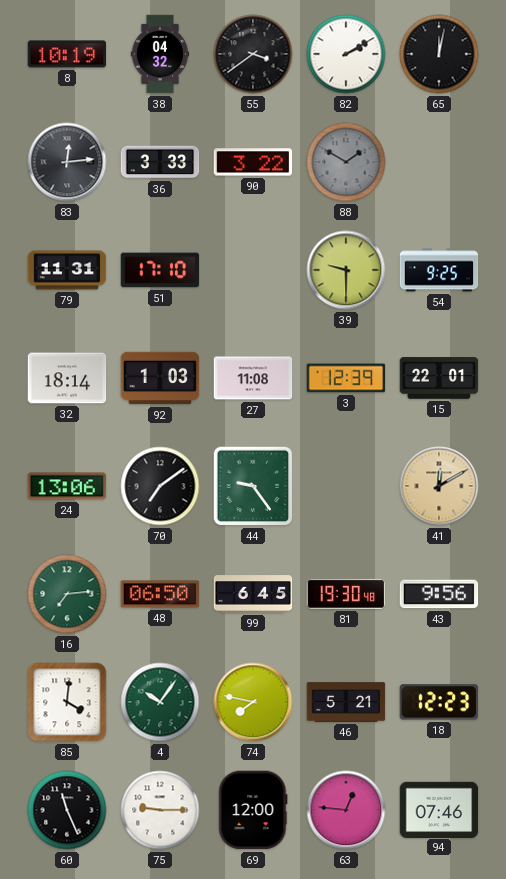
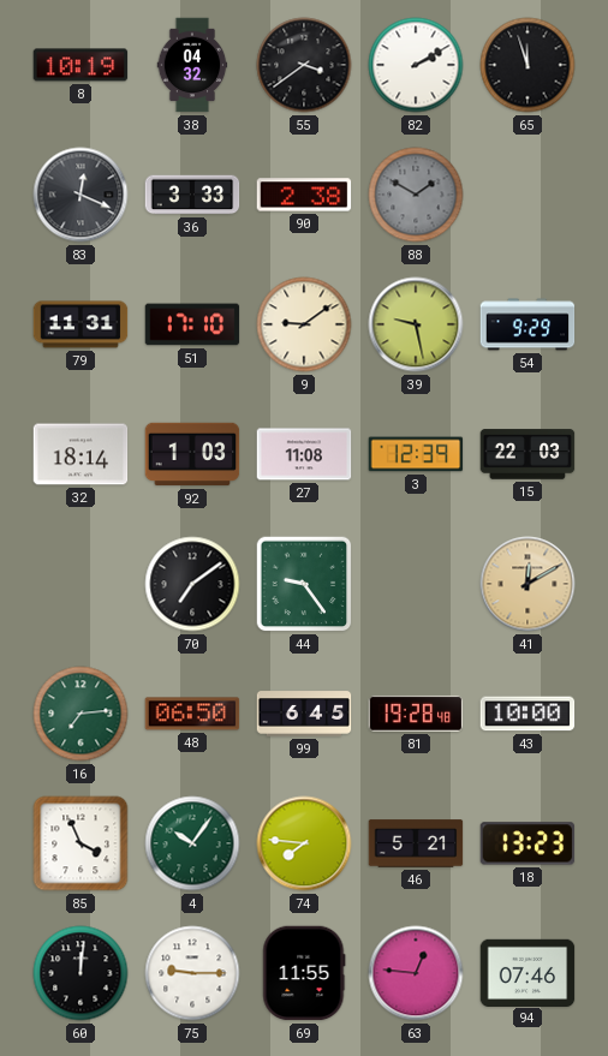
65: 12:02 -> 11:57 (527, 65)
83: 12:14 -> 12:19 (81, 195)
90: 3:22 -> 2:38 (304, 195)
9: none -> 9:09 (304, 324)
39: 9:30 -> 9:28 (416, 324)
54: 9:25 -> 9:29 (527, 324)
15: 22:01 -> 22:03 (527, 454)
24: 13:06 -> none (67, 486)
81: 19:30 -> 19:28 (416, 714)
43: 9:56 -> 10:00 (527, 714)
85: 4:01 -> 3:56 (81, 843)
74: 7:47 -> 7:46 (304, 843)
18: 12:23 -> 13:23 (527, 843)
60: 11:26 -> 12:01 (81, 973)
69: 12:00 -> 11:55 (304, 973)
